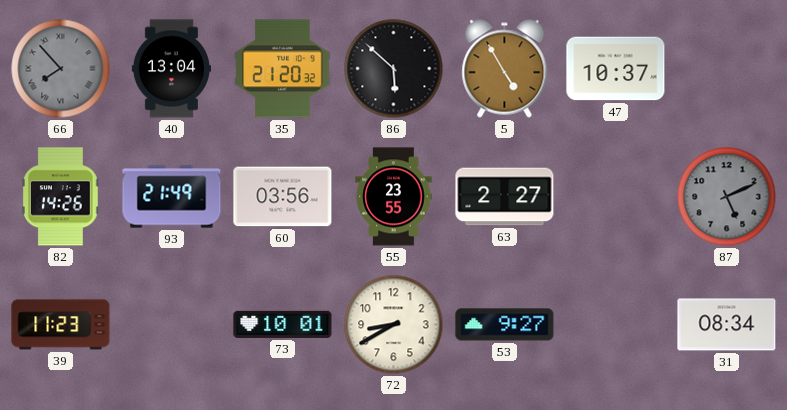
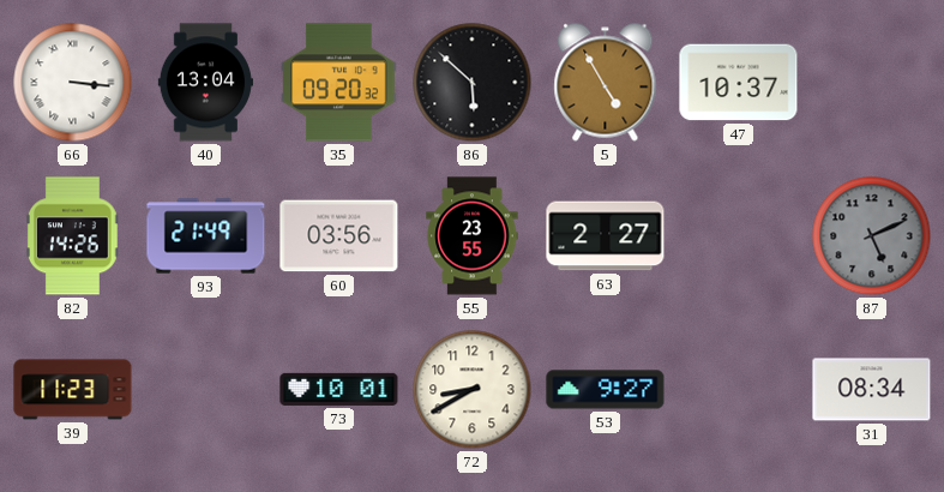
66: 7:53 -> 3:16 (73, 83)
66 dial: grey -> white (73, 83)
35: 21:20 -> 09:20 (339, 83)
